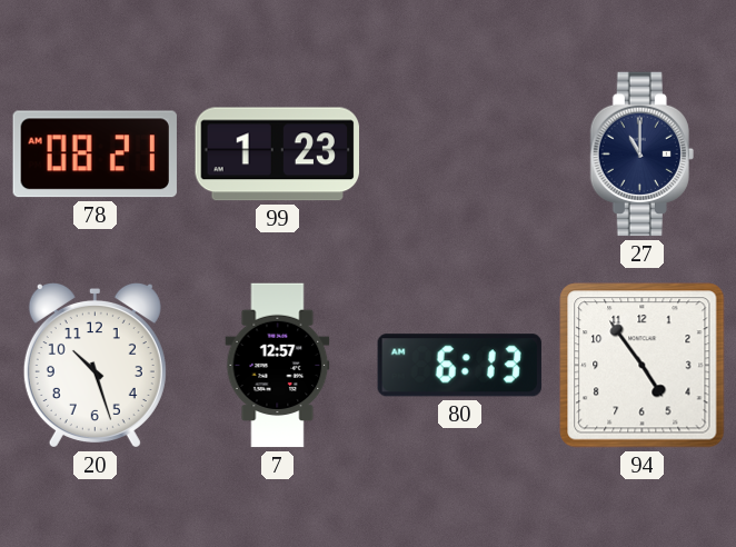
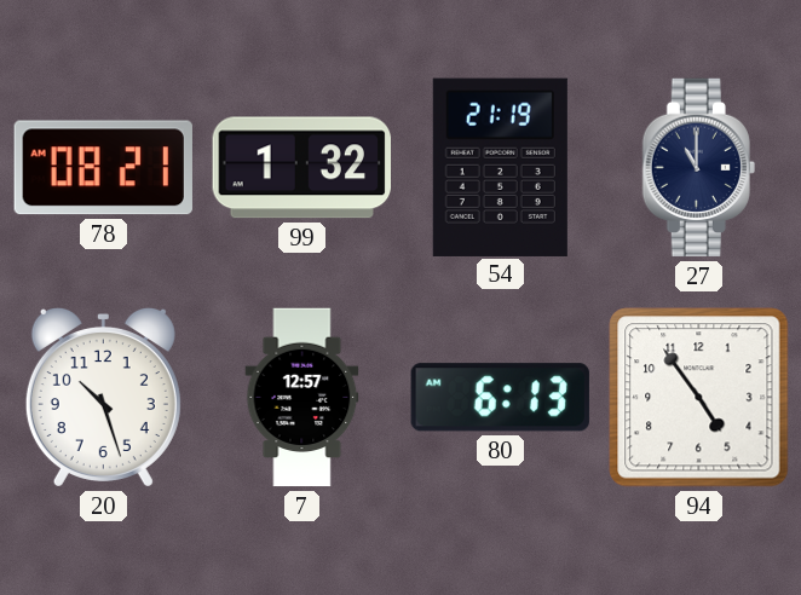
99: 1:23 -> 1:32 (301, 168)
54: none -> 21:19 (500, 167)
